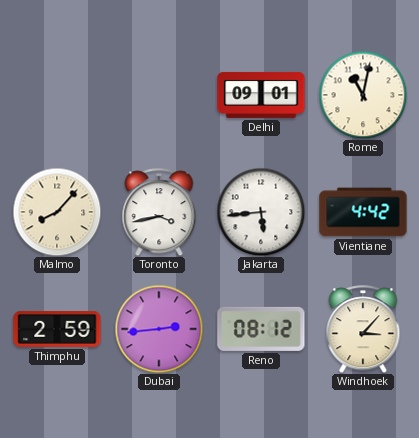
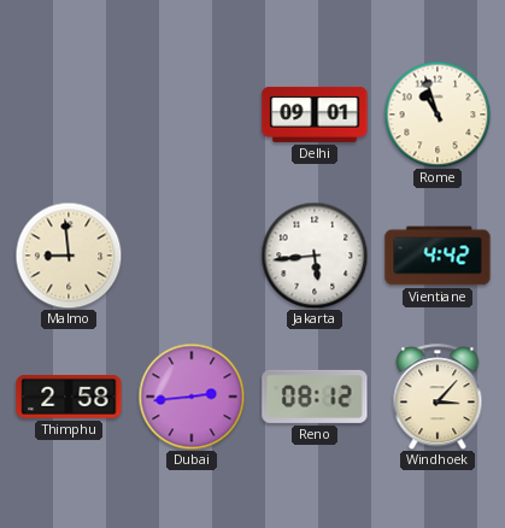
Rome: 11:02 -> 10:57 (438, 115)
Malmo: 8:07 -> 8:59 (69, 256)
Toronto: 3:43 -> none (159, 212)
Thimphu: 2:59 -> 2:58 (69, 398)
